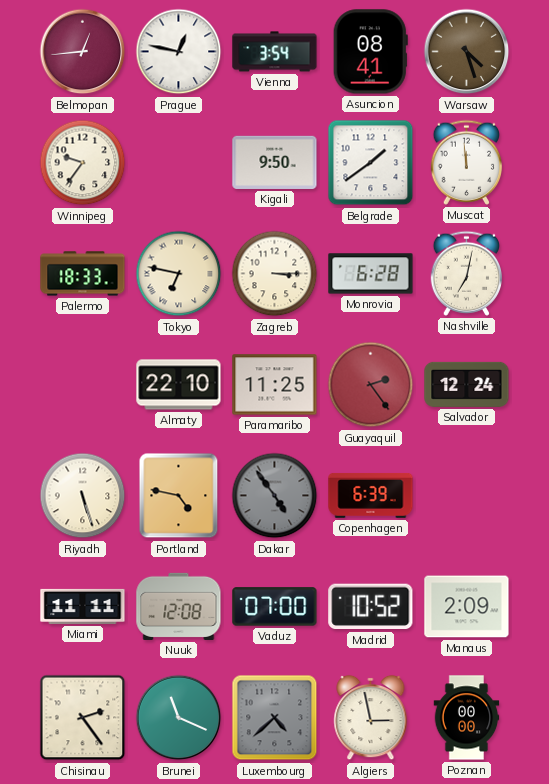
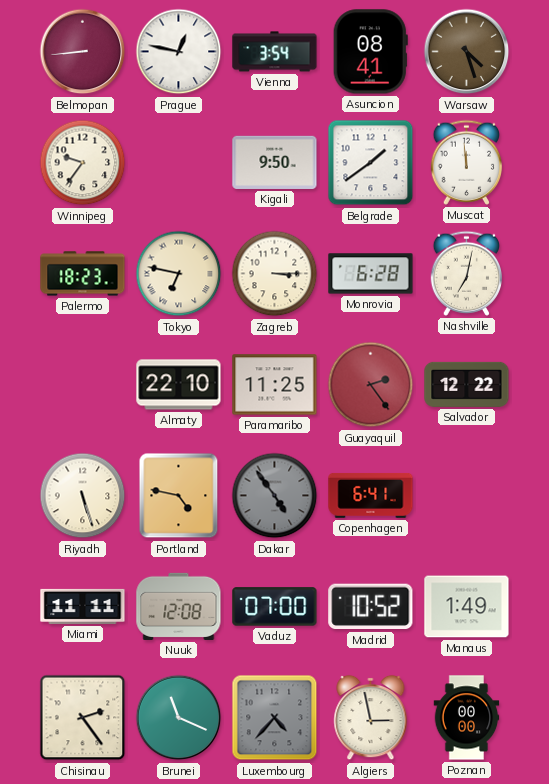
Belmopan: 12:44 -> 8:44 (83, 52)
Palermo: 18:33 -> 18:23 (83, 274)
Salvador: 12:24 -> 12:22 (467, 384)
Copenhagen: 6:39 -> 6:41 (371, 496)
Manaus: 2:09 -> 1:49 (467, 607)
Luxembourg: 4:38 -> 4:37 (275, 718)
